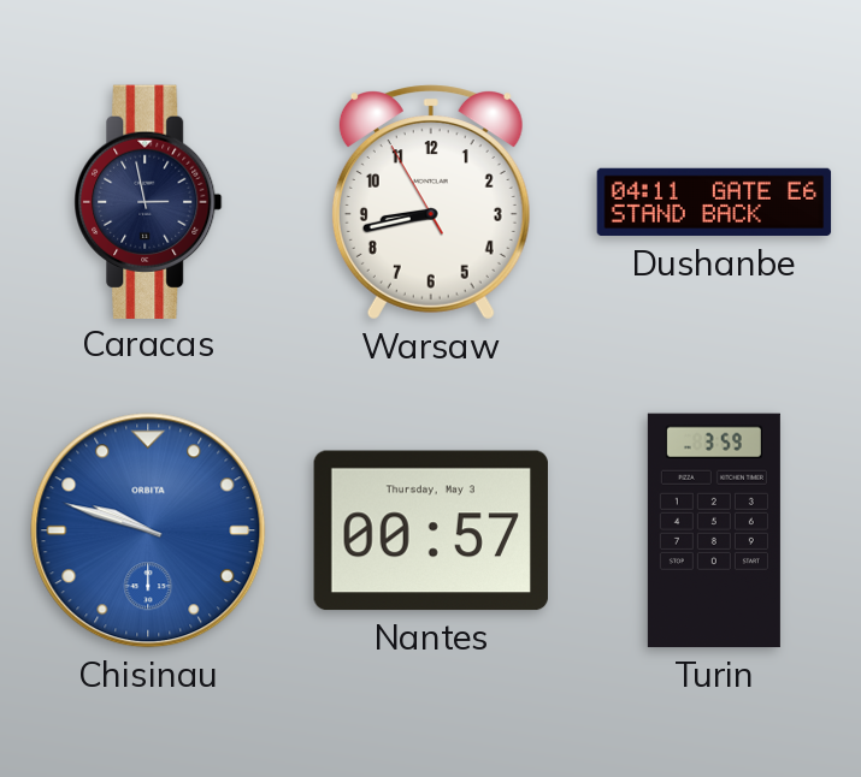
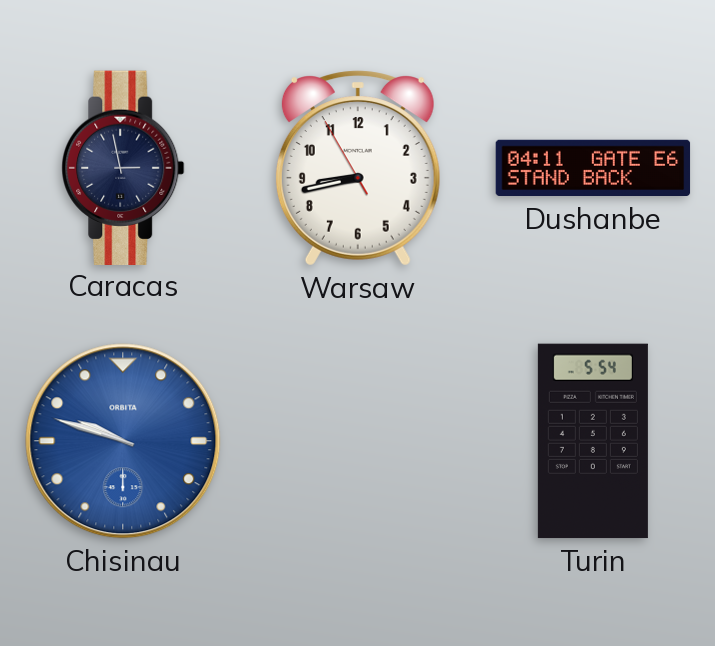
Nantes: 00:57 -> none (431, 530)
Turin: 3:59 -> 5:54 (593, 441)
